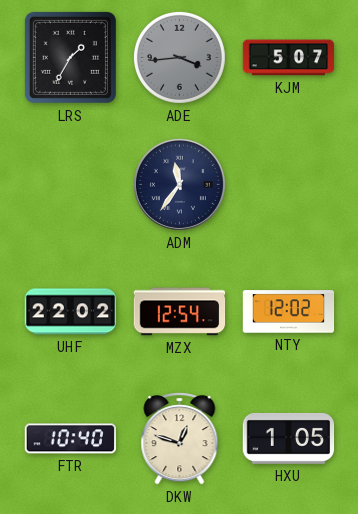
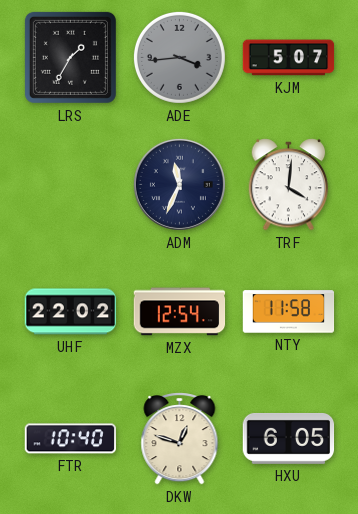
ADM: 11:36 -> 11:34 (179, 184)
TRF: none -> 4:01 (289, 185)
NTY: 12:02 -> 11:58 (289, 312)
HXU: 1:05 -> 6:05 (289, 438)
